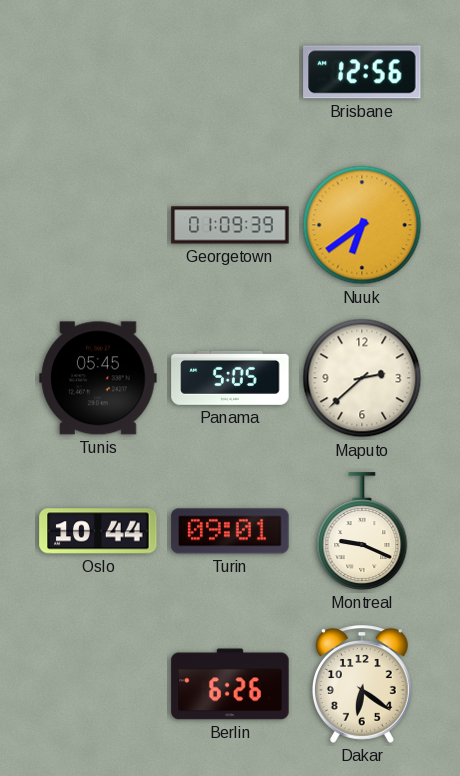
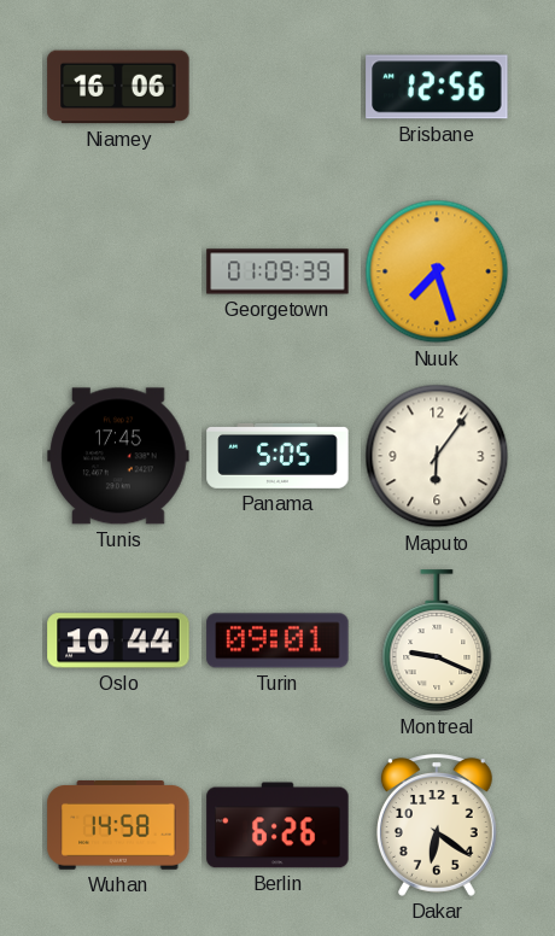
Niamey: none -> 16:06 (118, 87)
Nuuk: 6:39 -> 7:27 (437, 271)
Tunis: 05:45 -> 17:45 (118, 456)
Maputo: 2:38 -> 6:06 (437, 456)
Wuhan: none -> 14:58 (118, 826)
